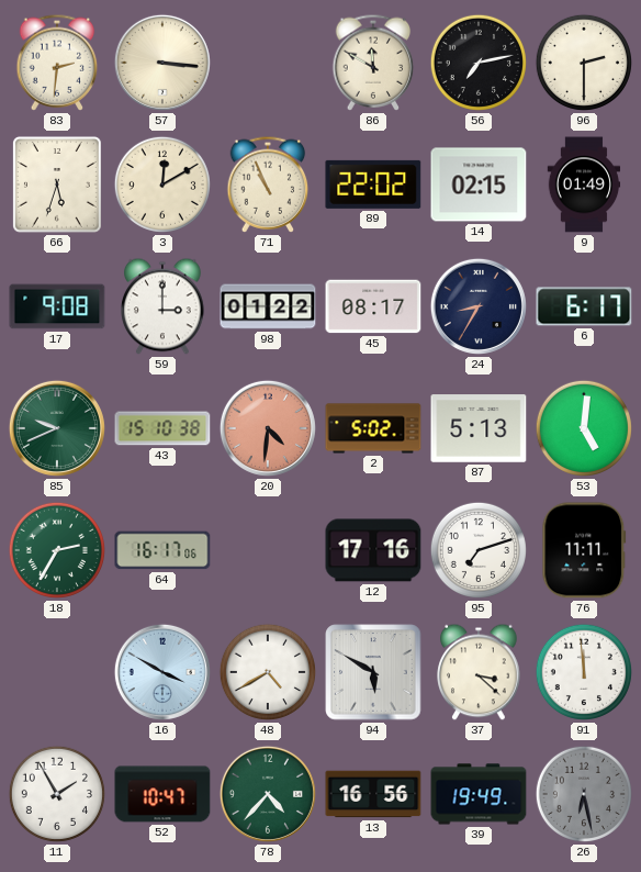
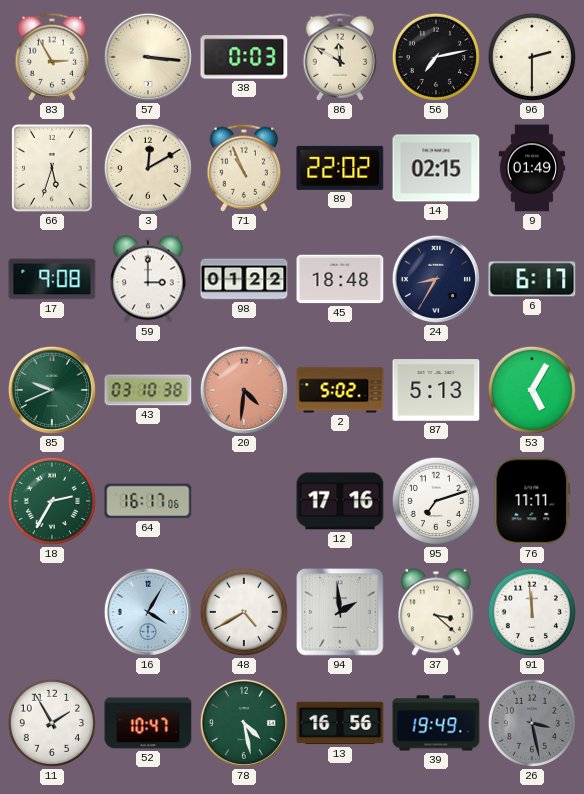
83: 2:31 -> 2:55 (52, 57)
38: none -> 0:03 (244, 57)
45: 08:17 -> 18:48 (340, 279)
43: 15:10 -> 03:10 (148, 390)
53: 5:01 -> 5:05 (532, 390)
16: 3:50 -> 4:05 (148, 612)
94: 5:50 -> 1:59 (340, 612)
78: 4:37 -> 4:28 (244, 723)
26: 6:28 -> 3:28 (532, 723)
